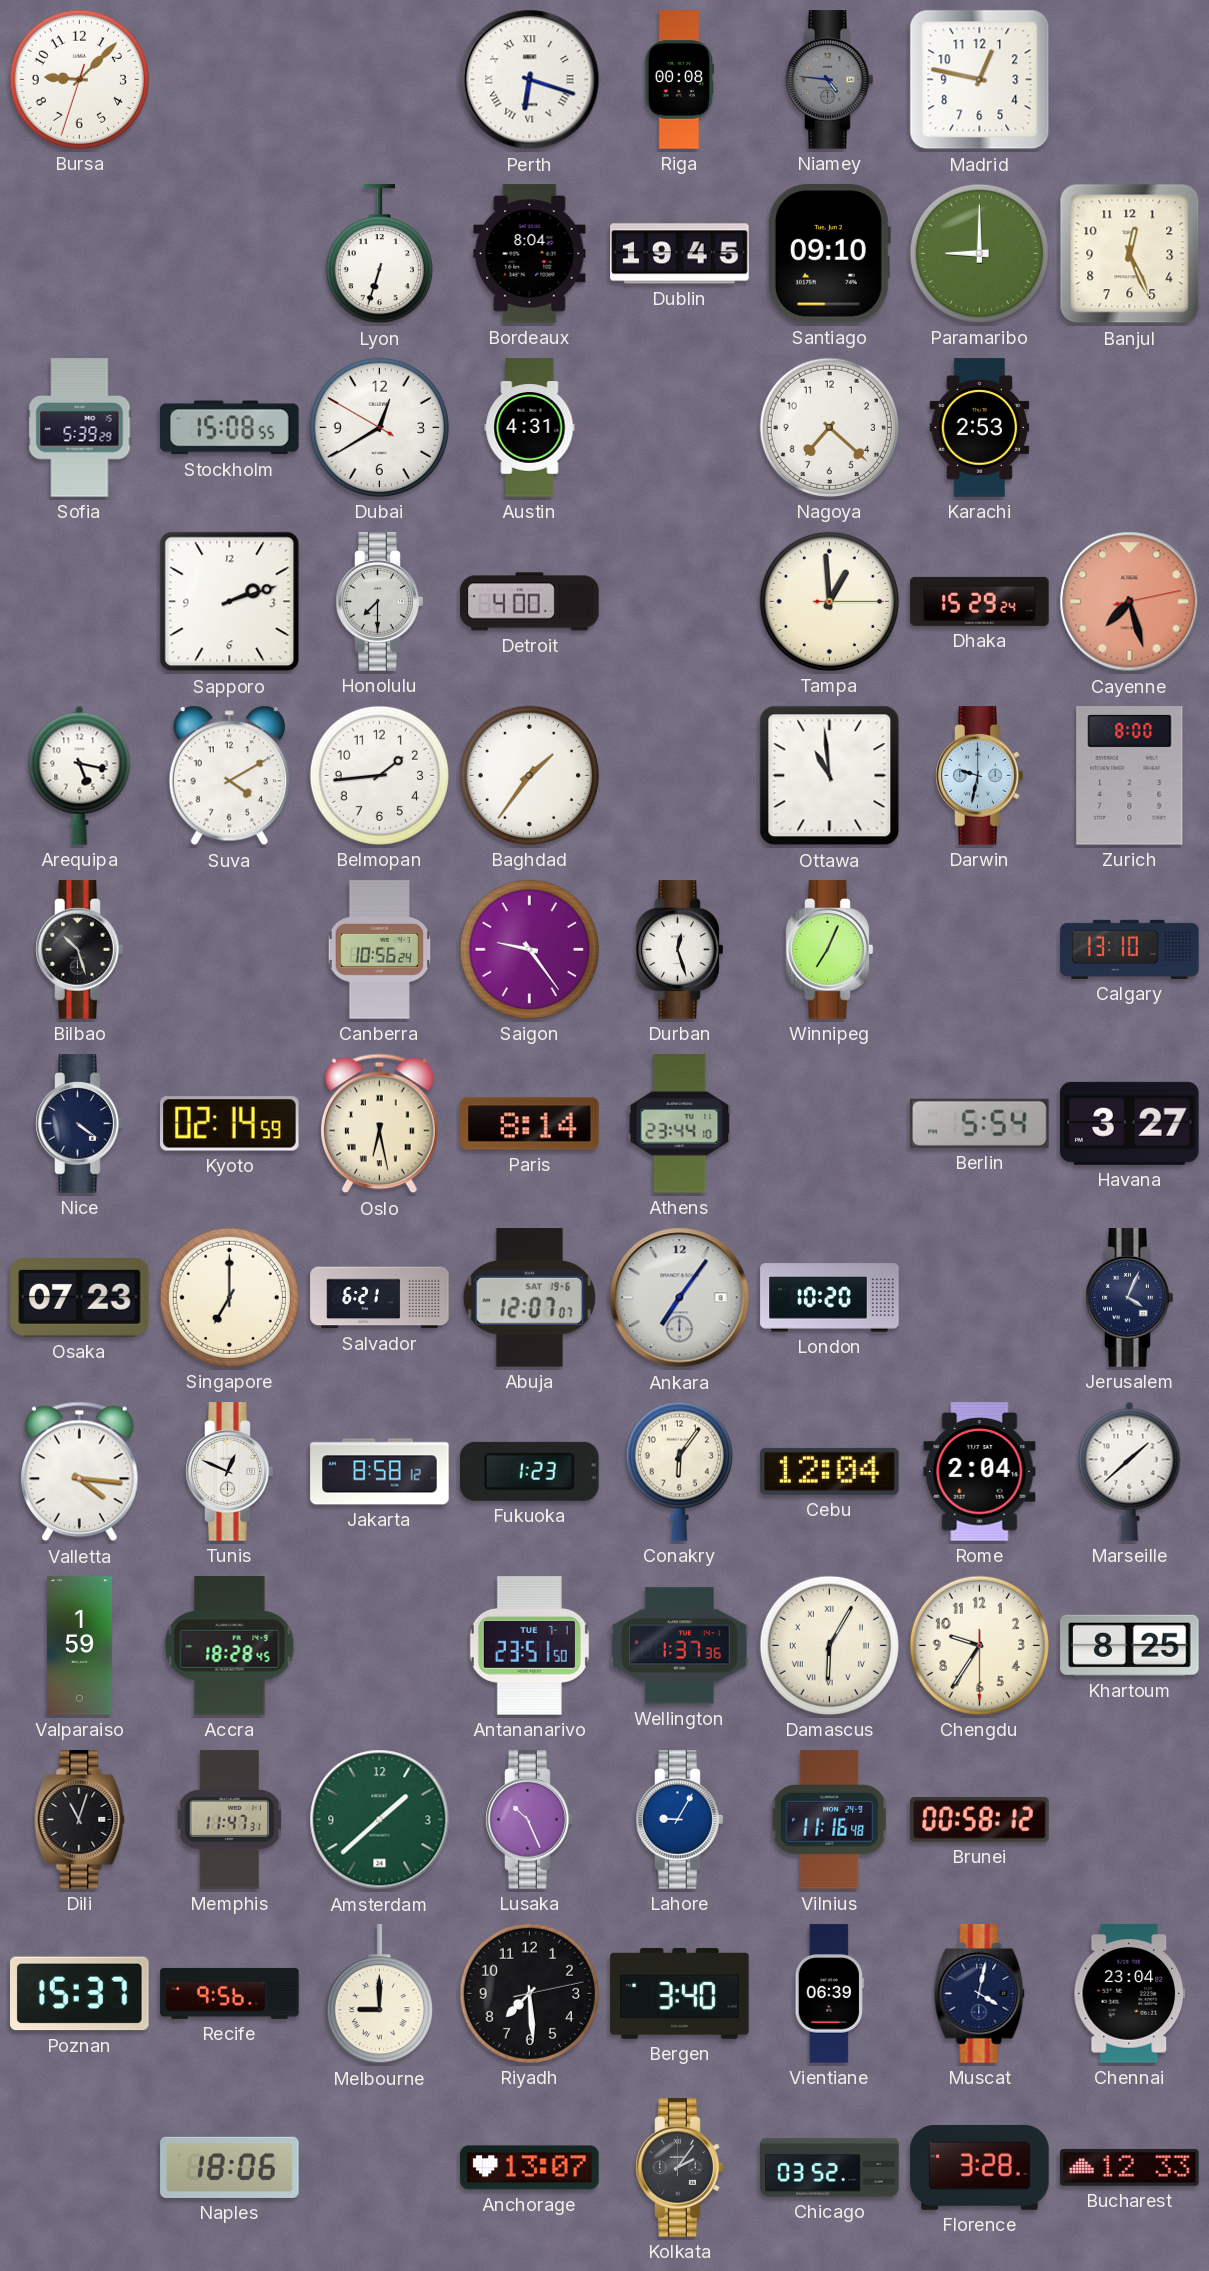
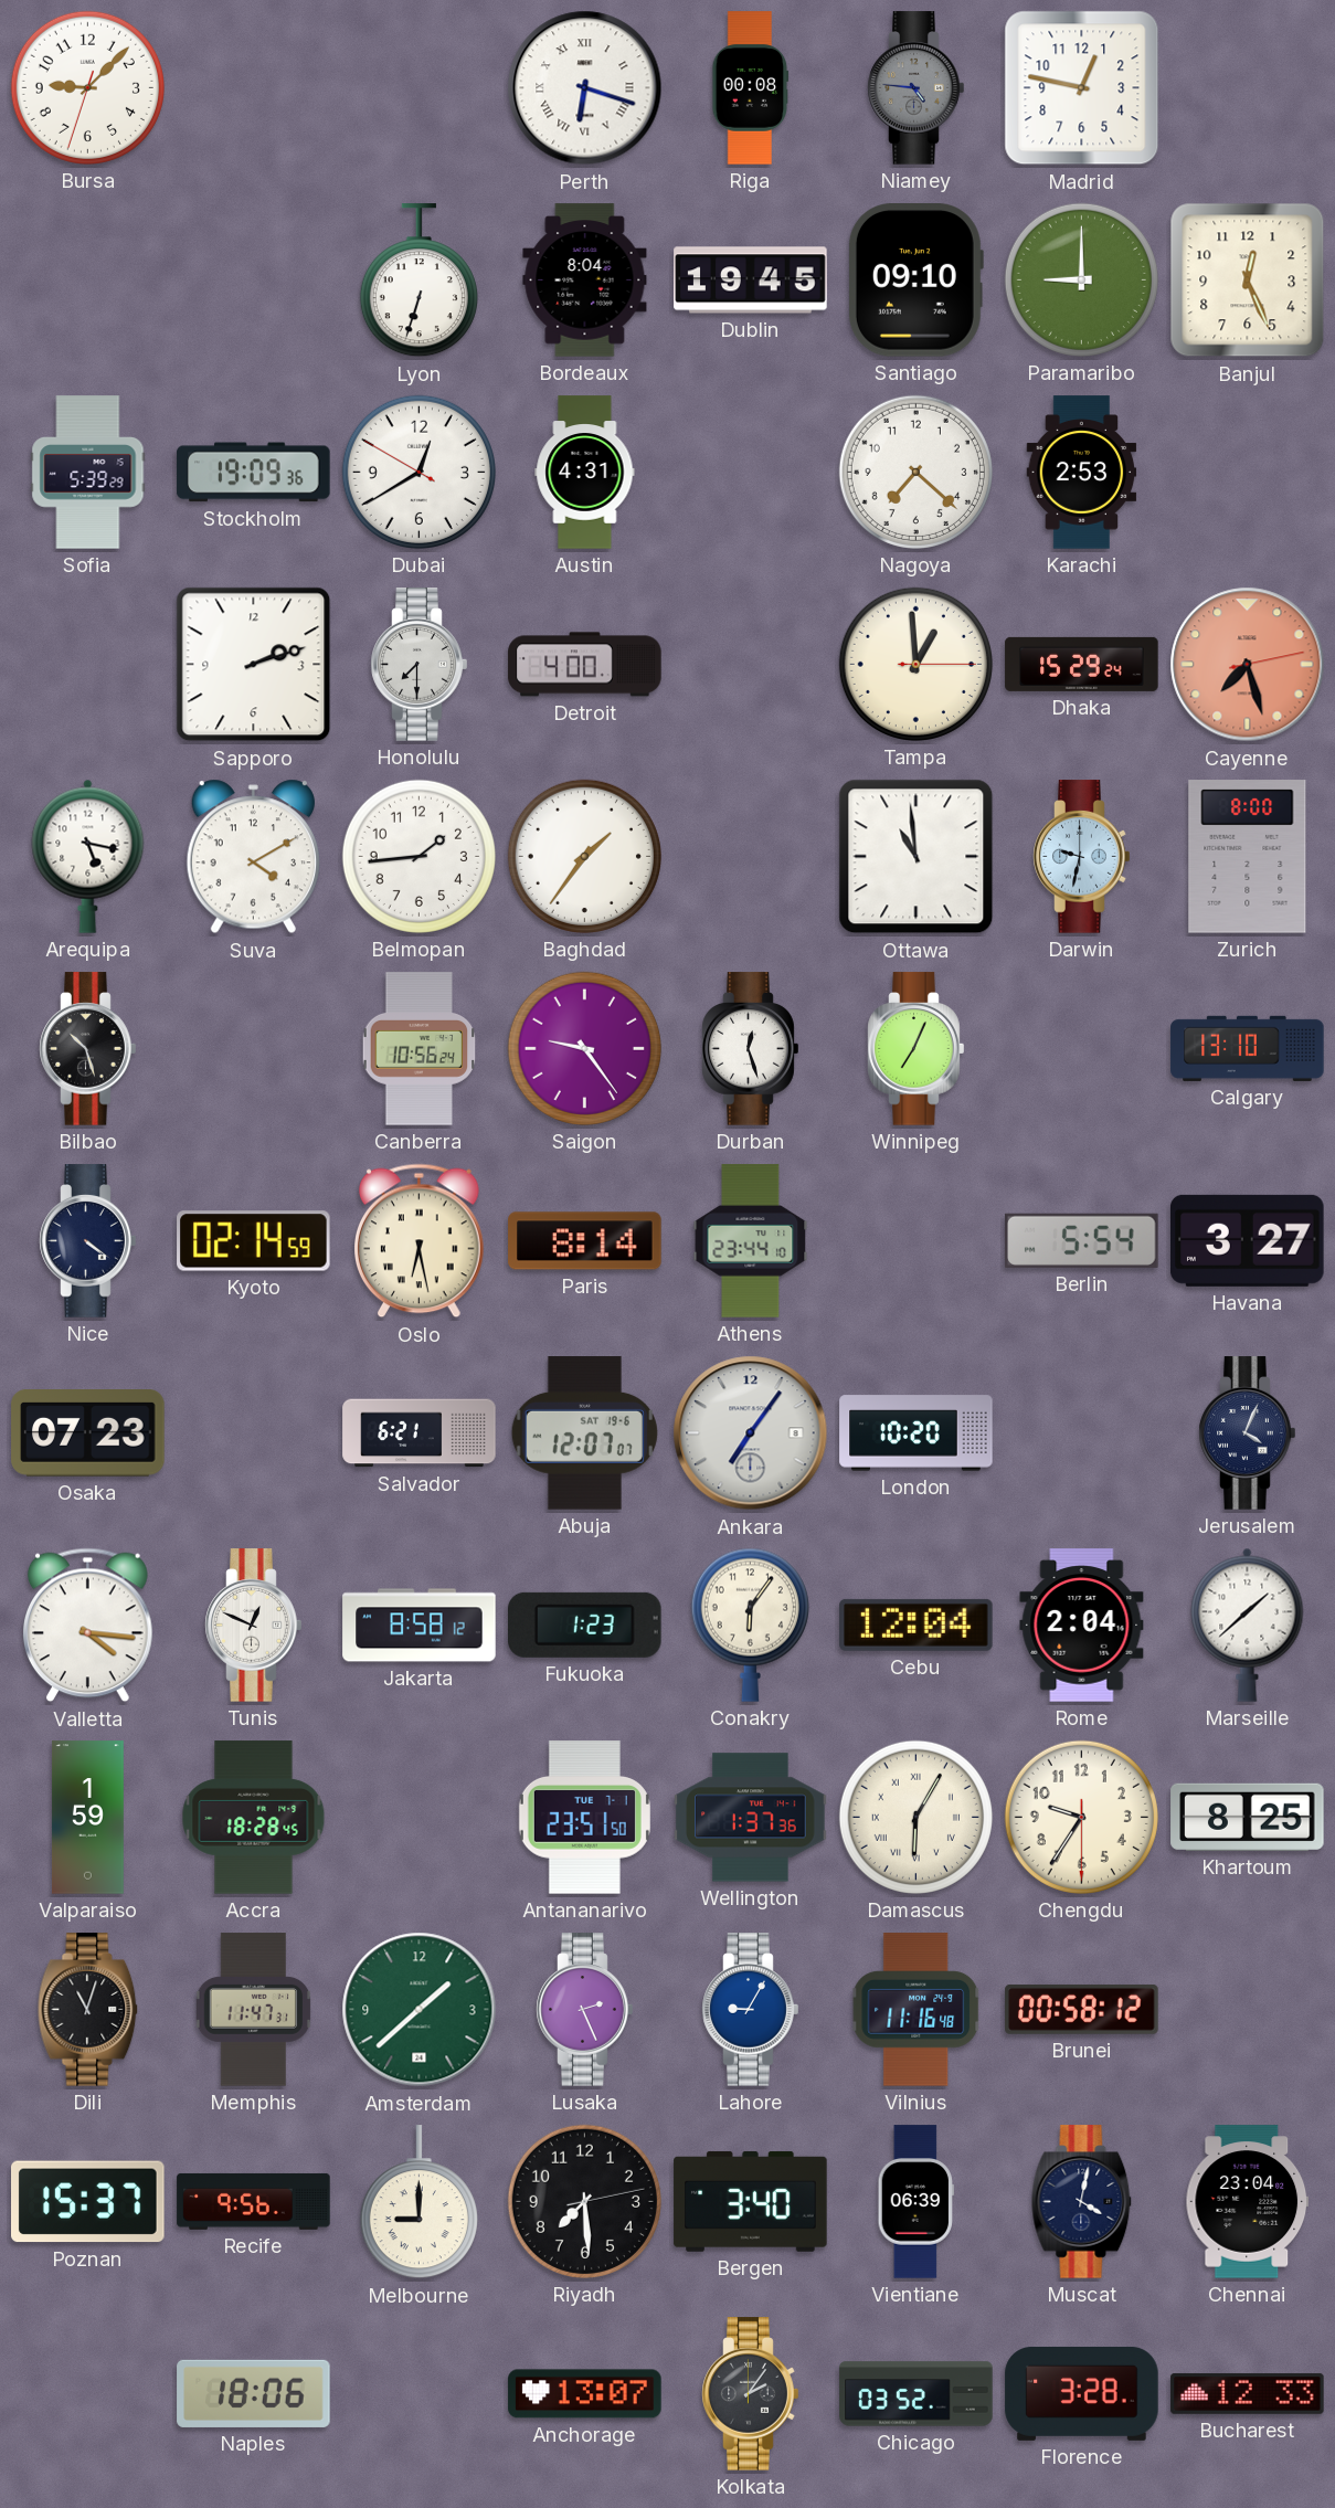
Stockholm: 15:08 -> 19:09 (254, 473)
Singapore: 7:00 -> none (229, 1297)
Lusaka: 10:26 -> 2:26 (585, 2010)
